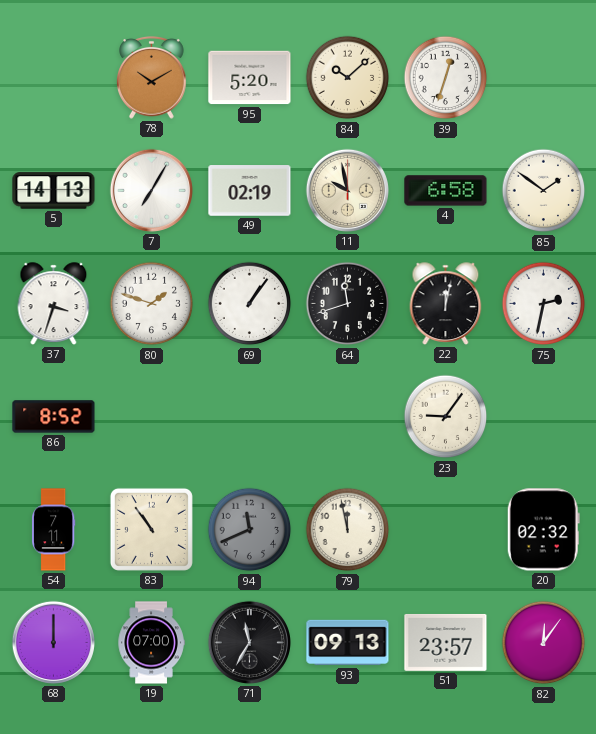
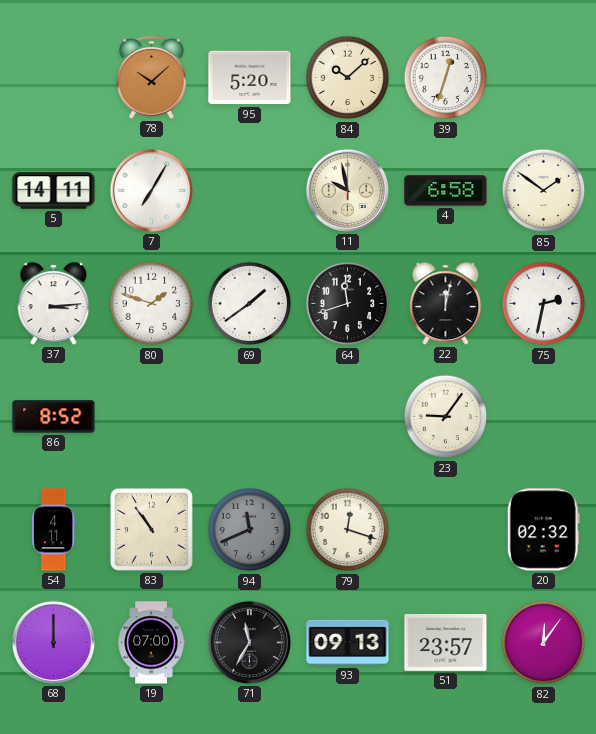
78: 10:10 -> 10:08 (152, 77)
5: 14:13 -> 14:11 (54, 191)
49: 02:19 -> none (250, 191)
37: 3:33 -> 3:14 (54, 304)
69: 1:06 -> 1:39 (250, 304)
54: 7:11 -> 4:11 (53, 530)
79: 11:58 -> 12:18 (348, 530)
